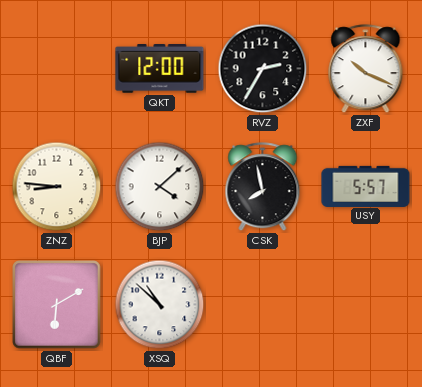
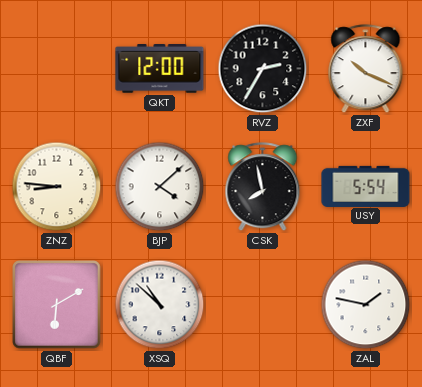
USY: 5:57 -> 5:54 (366, 186)
ZAL: none -> 1:47 (366, 305)
